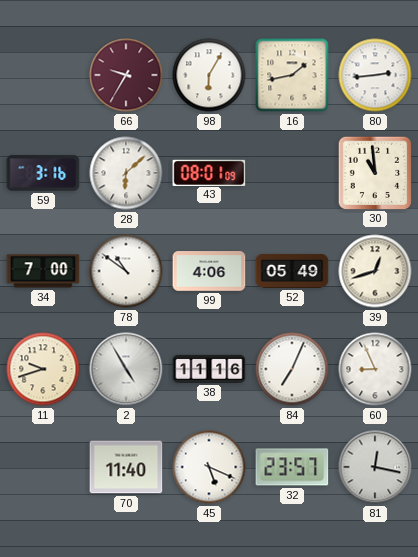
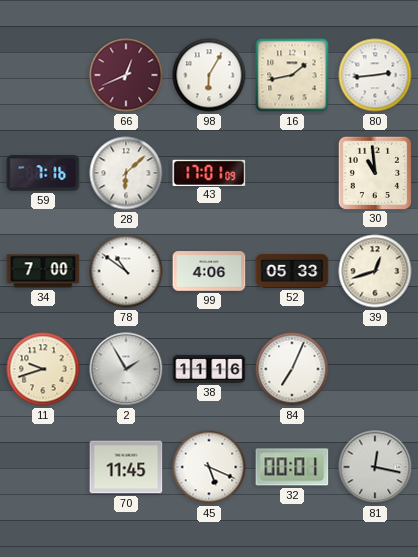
66: 9:35 -> 12:41 (126, 75)
59: 3:16 -> 7:16 (43, 173)
43: 08:01 -> 17:01 (209, 172)
52: 05:49 -> 05:33 (292, 271)
2: 4:55 -> 1:55 (126, 369)
60: 8:56 -> none (375, 369)
70: 11:40 -> 11:45 (126, 467)
32: 23:57 -> 00:01 (292, 467)
